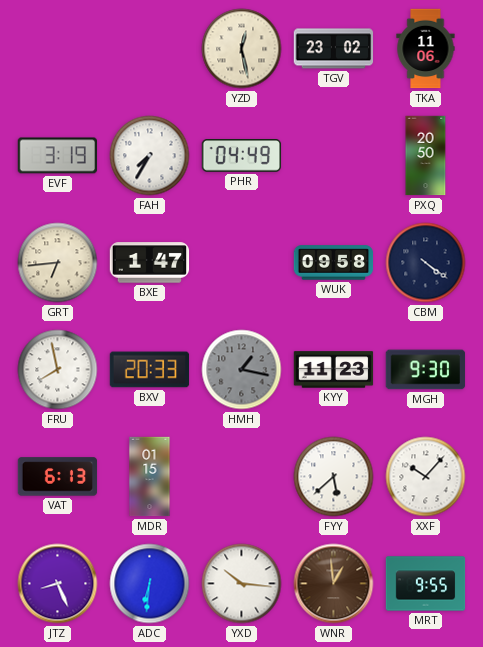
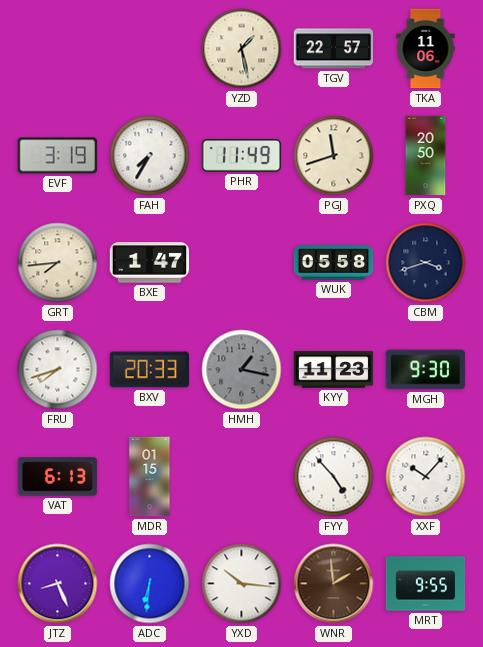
YZD: 12:28 -> 1:28 (242, 49)
TGV: 23:02 -> 22:57 (334, 49)
PHR: 04:49 -> 11:49 (242, 156)
PGJ: none -> 11:42 (334, 156)
GRT: 6:44 -> 7:44 (58, 263)
WUK: 09:58 -> 05:58 (334, 263)
CBM: 4:21 -> 3:42 (426, 263)
FRU: 7:58 -> 7:42 (58, 370)
FYY: 5:38 -> 4:53 (334, 477)
WNR: 12:59 -> 1:59 (334, 584)
